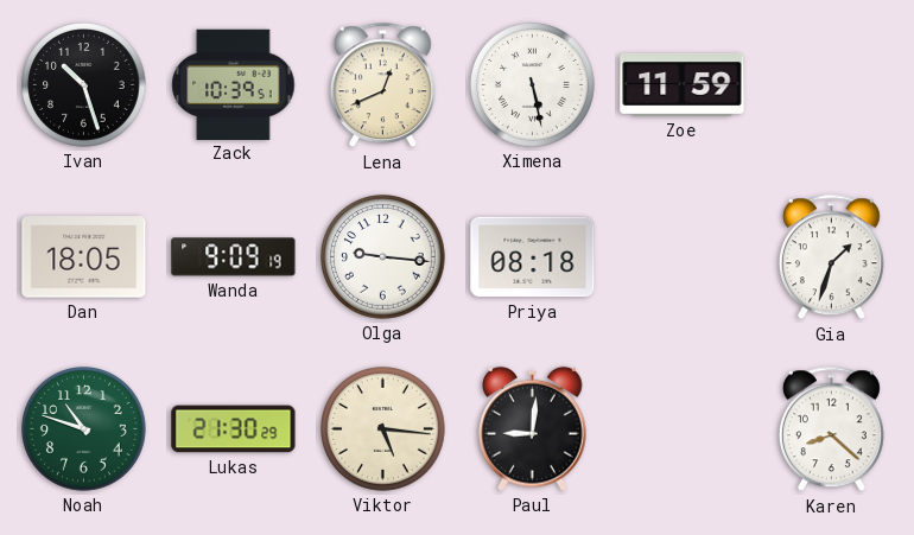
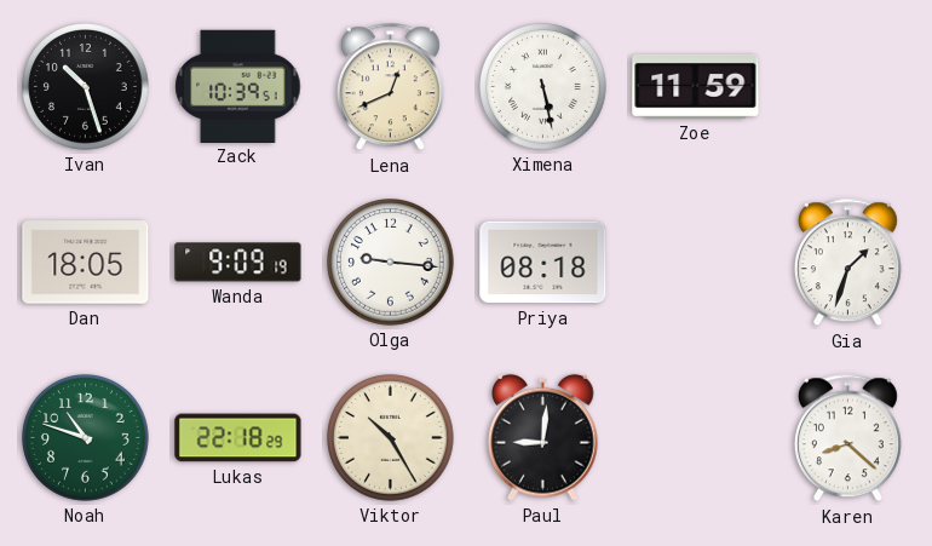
Lukas: 21:30 -> 22:18 (238, 438)
Viktor: 5:16 -> 10:25 (391, 438)
